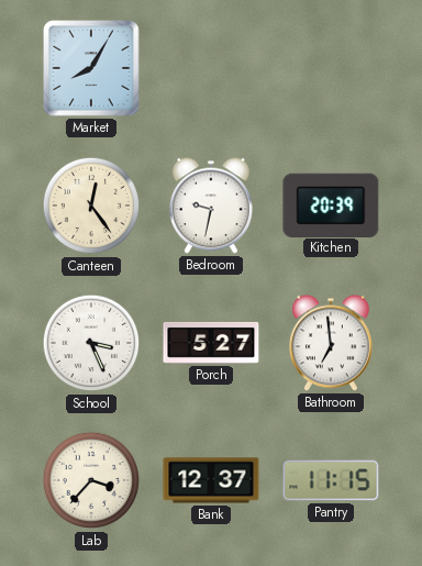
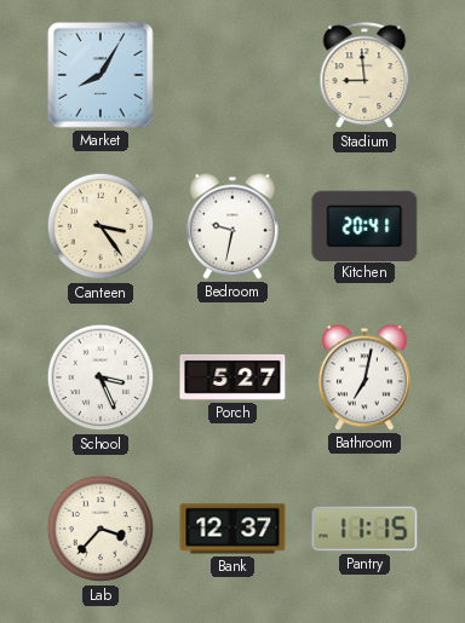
Stadium: none -> 8:59 (364, 76)
Canteen: 12:24 -> 3:24 (101, 226)
Kitchen: 20:39 -> 20:41 (364, 225)
Bathroom: 6:59 -> 7:02 (366, 377)
